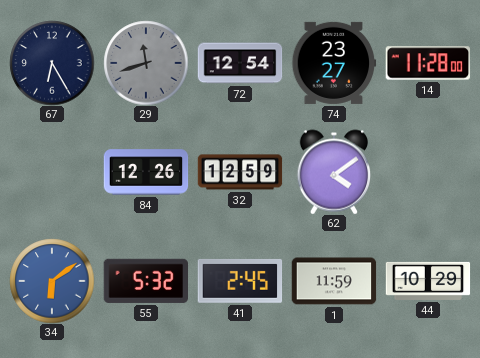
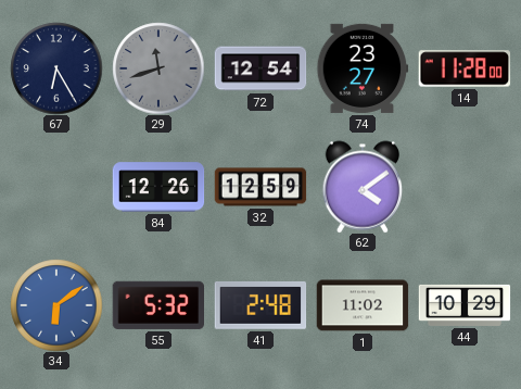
41: 2:45 -> 2:48 (260, 305)
1: 11:59 -> 11:02 (363, 305)
